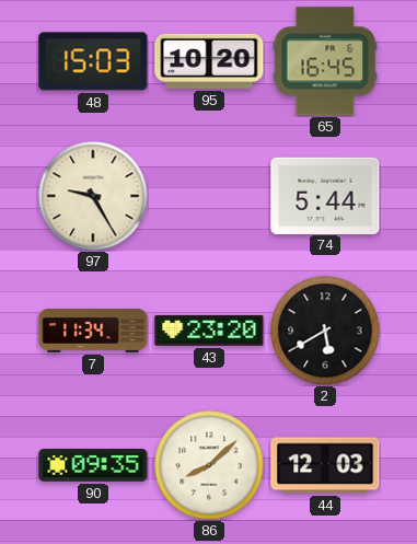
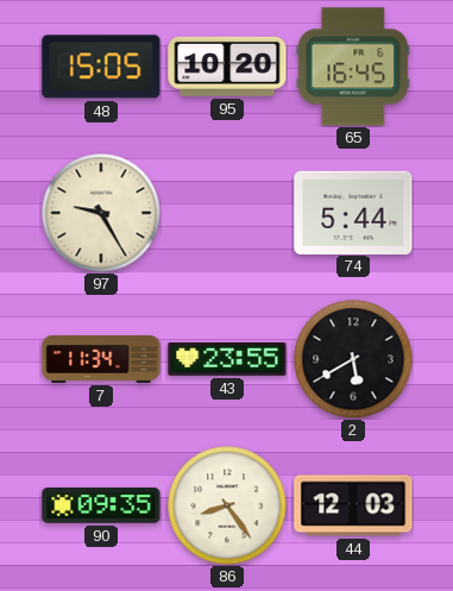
48: 15:03 -> 15:05 (101, 67)
43: 23:20 -> 23:55 (227, 359)
86: 8:08 -> 8:24 (227, 505)
